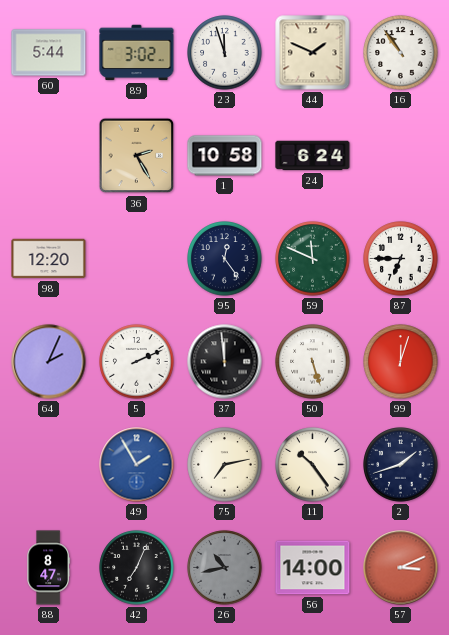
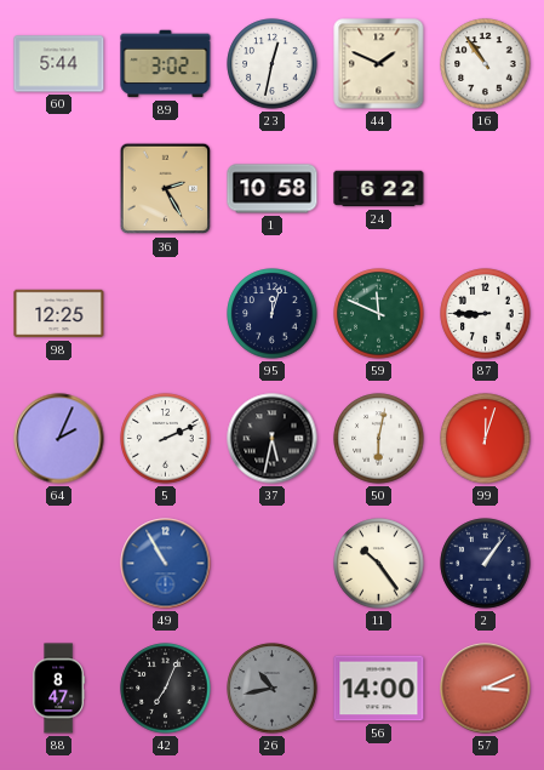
23: 11:57 -> 12:32 (273, 64)
24: 6:24 -> 6:22 (379, 189)
98: 12:20 -> 12:25 (59, 314)
95: 12:24 -> 12:03 (273, 314)
87: 6:45 -> 8:45 (486, 314)
37: 11:59 -> 5:32 (273, 439)
50: 5:27 -> 6:02 (379, 439)
49: 1:55 -> 10:55 (166, 564)
75: 7:13 -> none (225, 465)
2: 1:42 -> 1:06 (486, 564)
